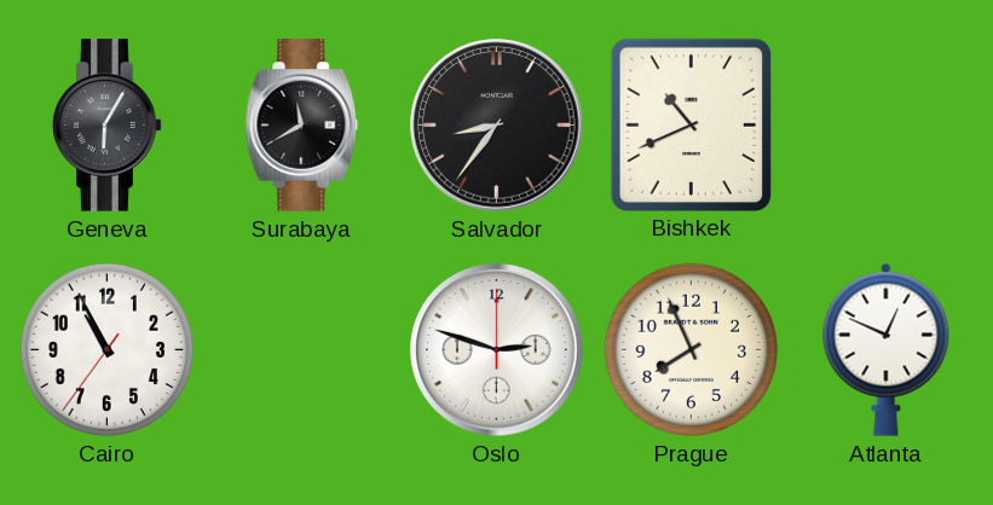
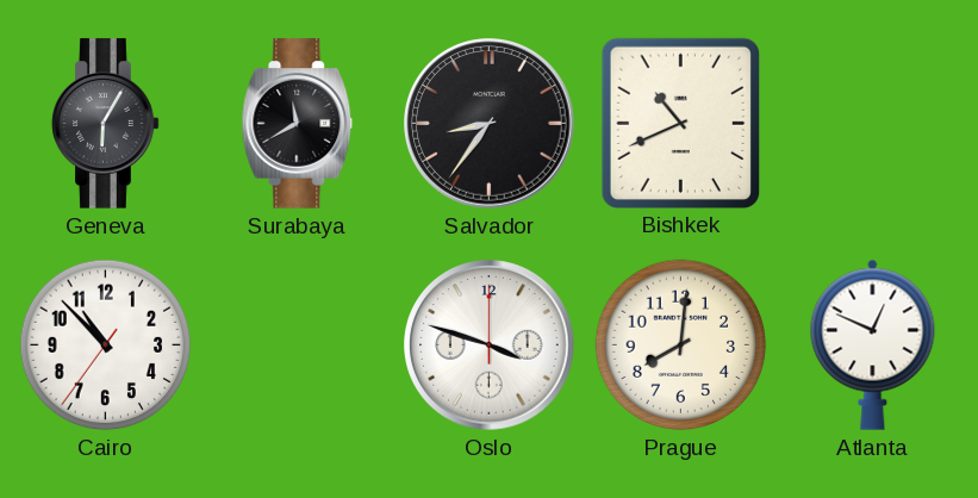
Cairo: 10:55 -> 10:52 (106, 346)
Oslo: 2:48 -> 3:48 (490, 346)
Prague: 7:56 -> 8:01 (681, 346)
